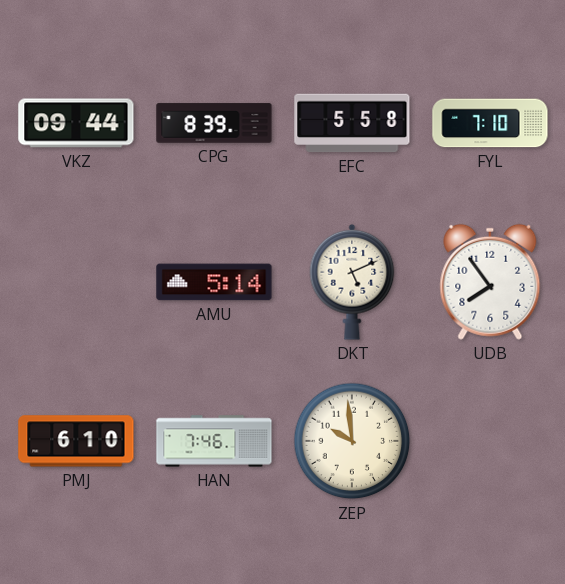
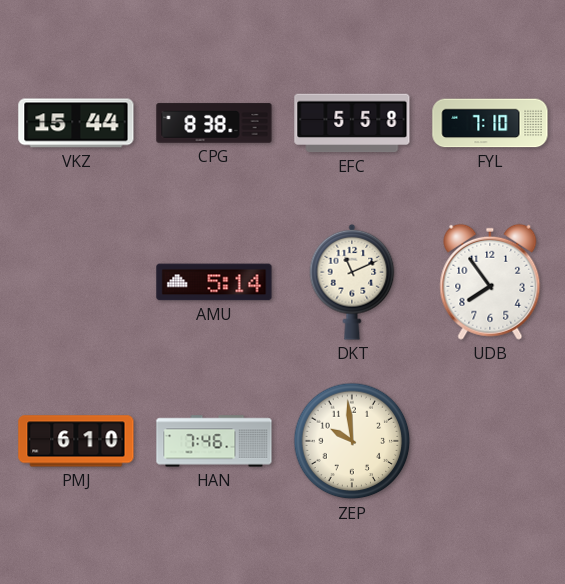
VKZ: 09:44 -> 15:44 (76, 123)
CPG: 8:39 -> 8:38 (214, 123)
DKT: 5:11 -> 11:11 (352, 282)
